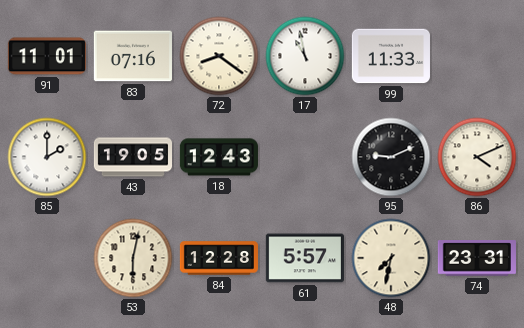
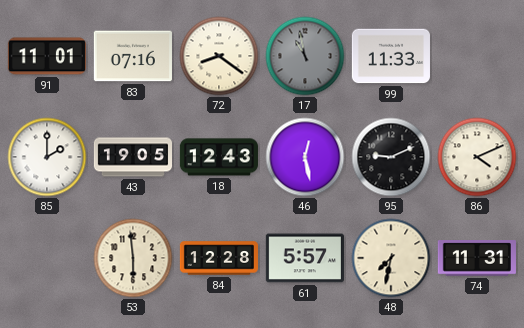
17 dial: white -> grey (305, 56)
46: none -> 12:28 (305, 157)
53: 6:02 -> 5:59 (133, 258)
74: 23:31 -> 11:31 (477, 258)
